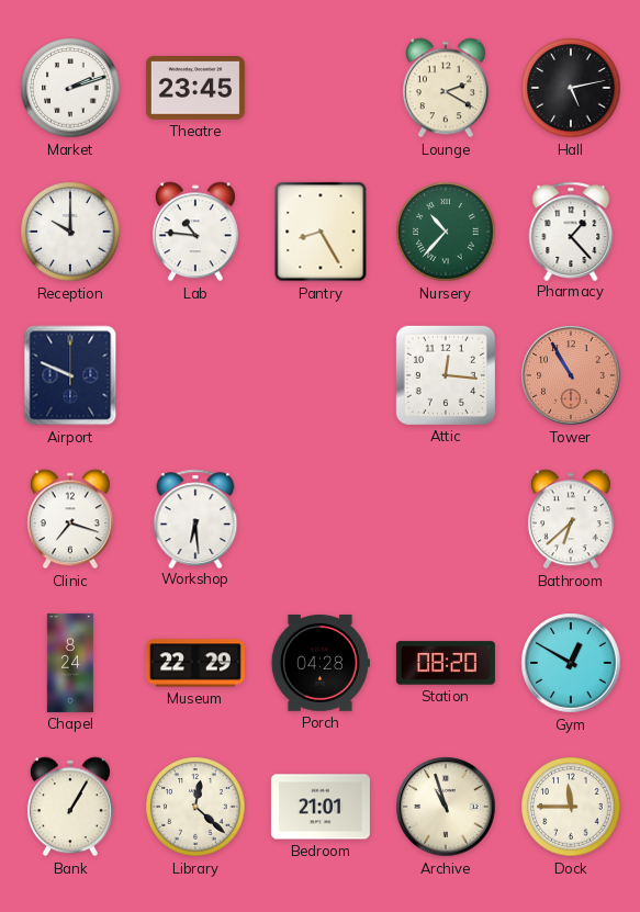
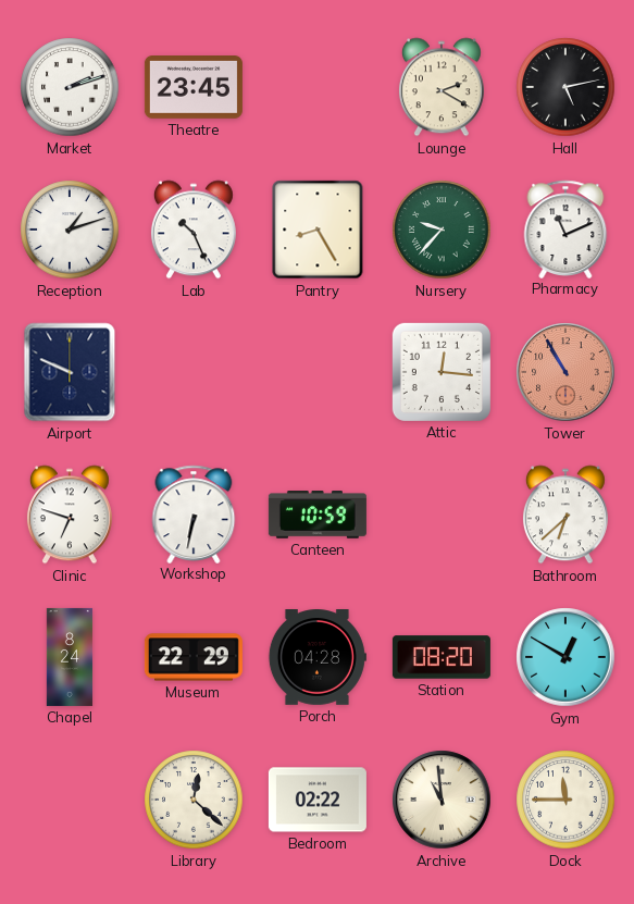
Reception: 10:00 -> 1:12 (70, 230)
Lab: 10:46 -> 10:26 (194, 230)
Nursery: 10:37 -> 9:37 (442, 230)
Pharmacy: 1:23 -> 11:11 (565, 228)
Clinic: 7:18 -> 6:48 (70, 515)
Workshop: 6:29 -> 6:32 (194, 513)
Canteen: none -> 10:59 (318, 515)
Bank: 1:05 -> none (70, 807)
Bedroom: 21:01 -> 02:22 (318, 800)
Archive: 10:57 -> 10:59 (442, 800)
